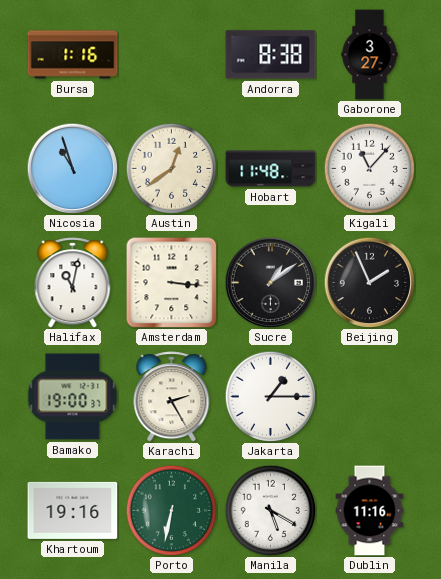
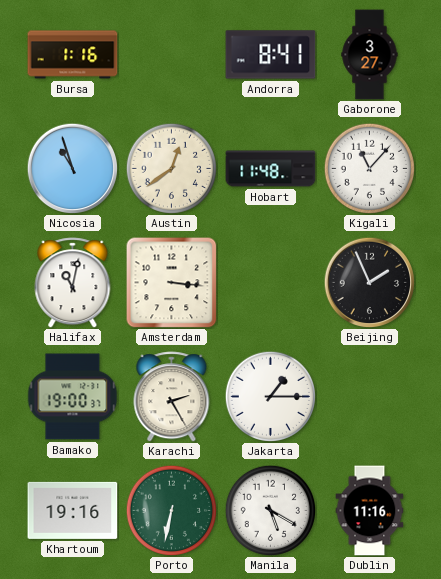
Andorra: 8:38 -> 8:41 (271, 55)
Sucre: 1:09 -> none (270, 282)
